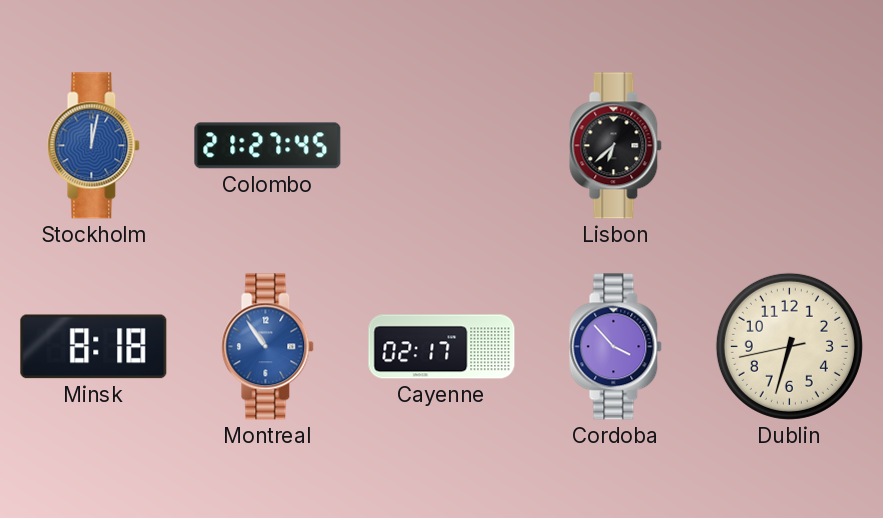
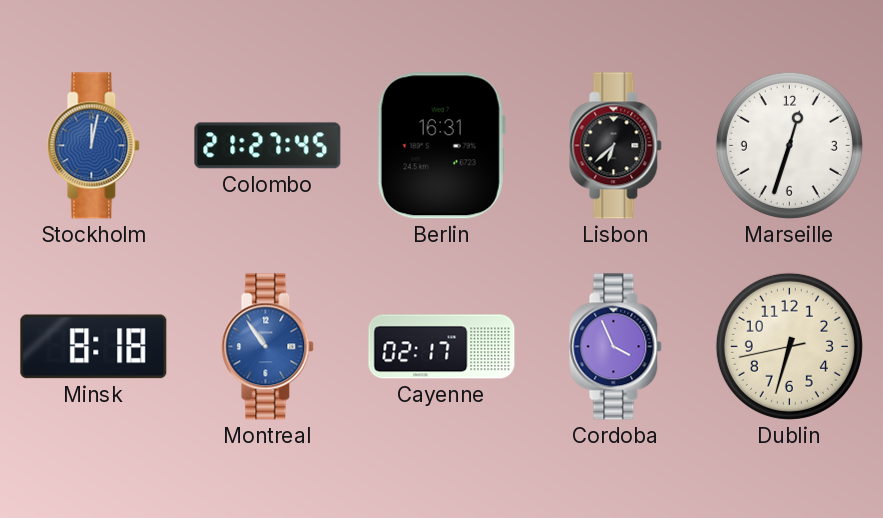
Berlin: none -> 16:31 (441, 146)
Marseille: none -> 12:33 (789, 145)
Cordoba: 3:53 -> 3:56 (616, 347)
